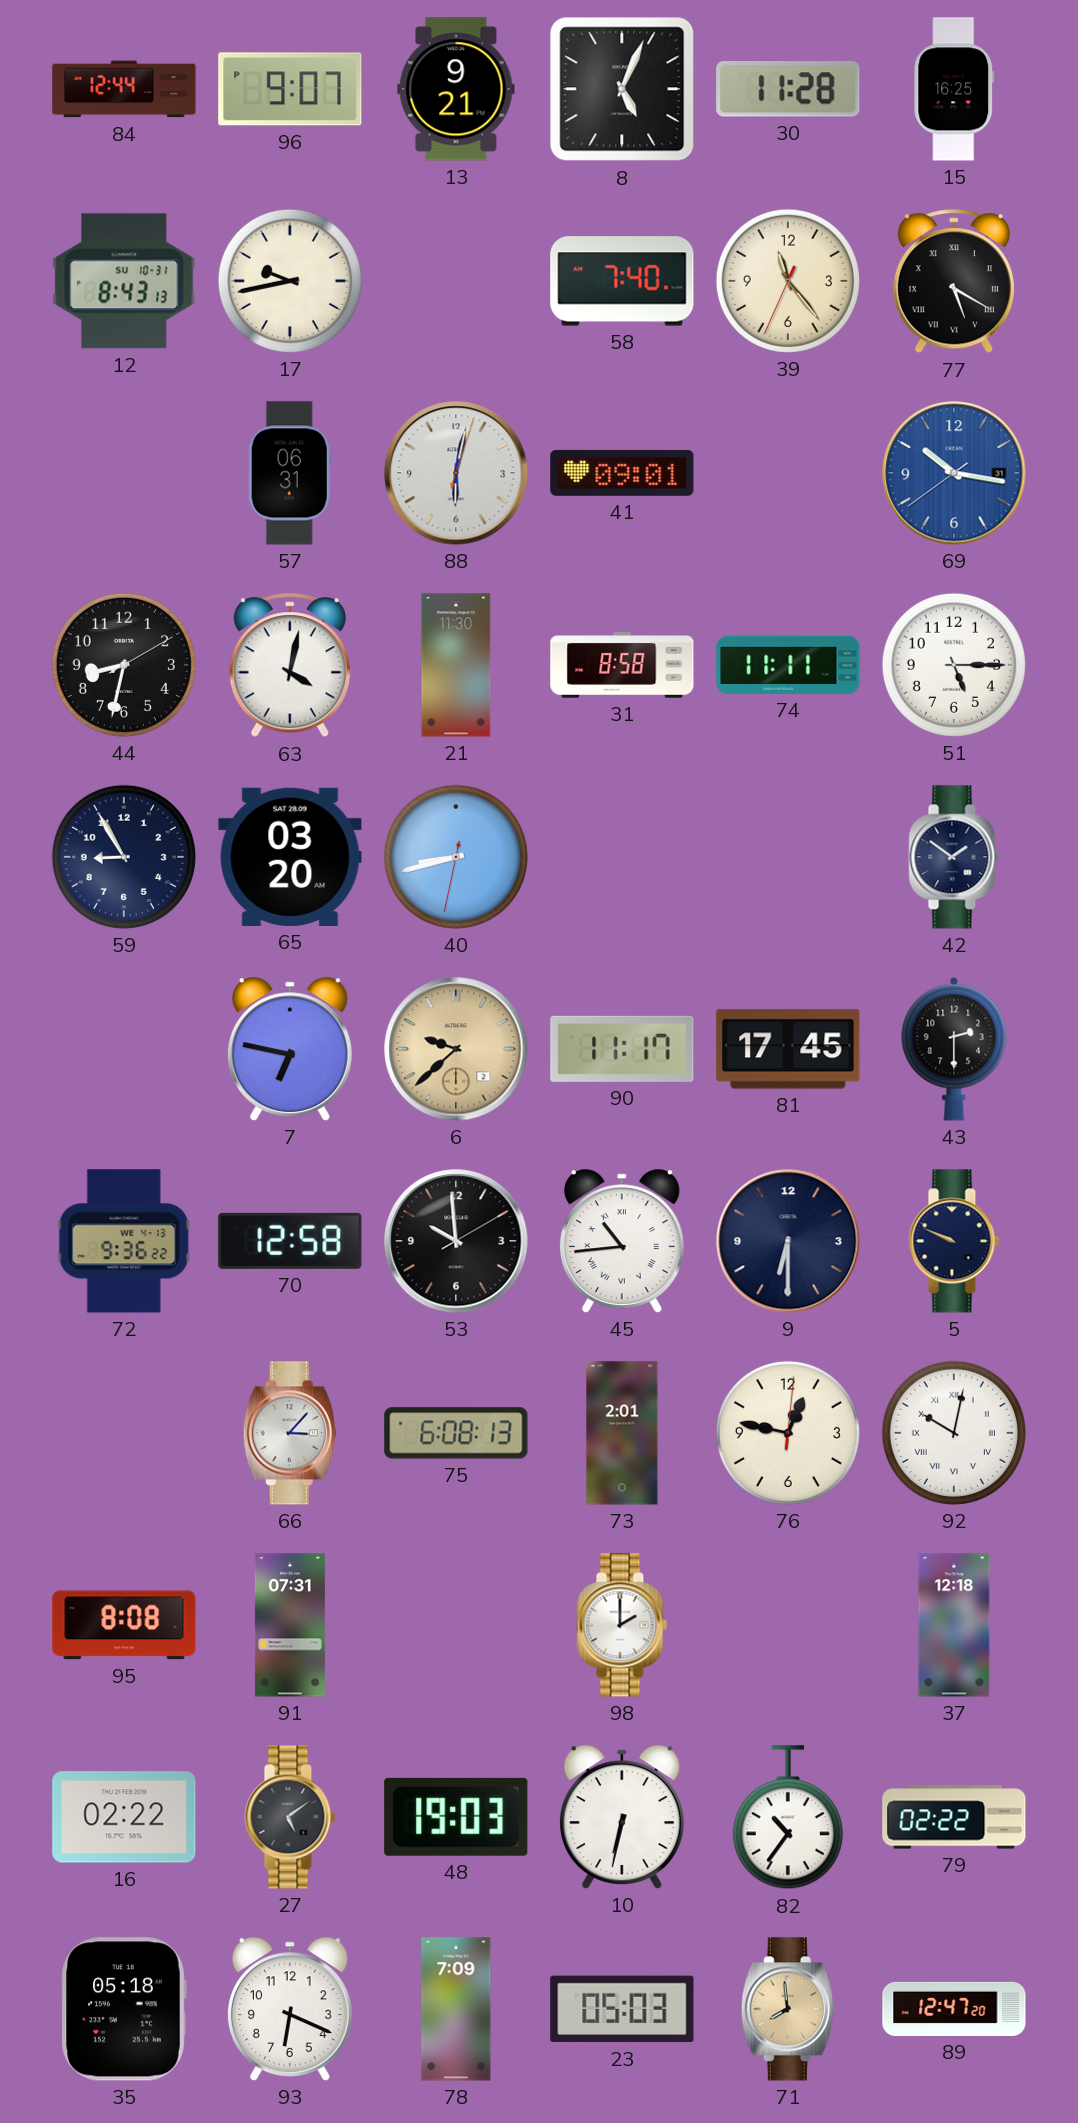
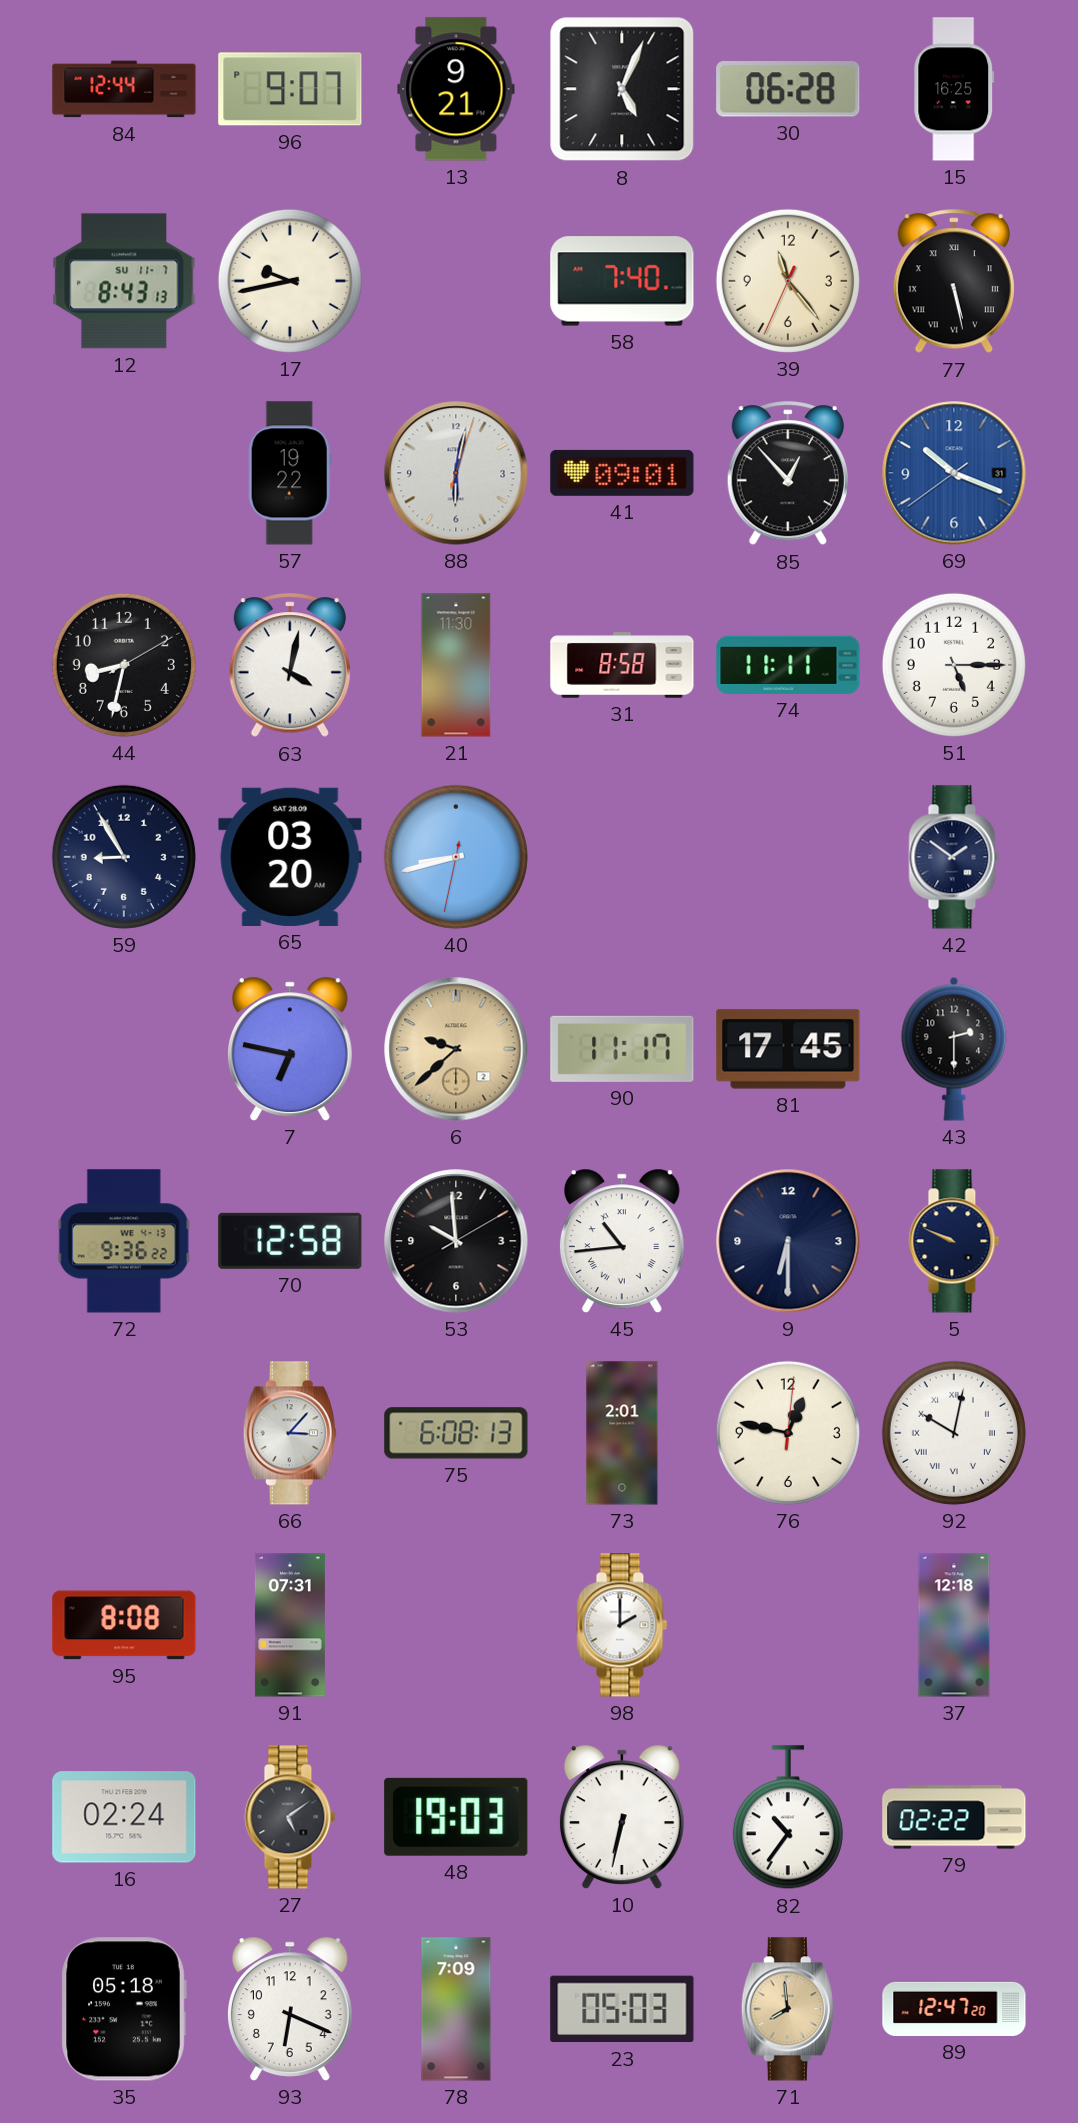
30: 11:28 -> 06:28 (788, 90)
12 date: SU 10-31 -> SU 11-7 (124, 281)
77: 5:20 -> 5:28 (954, 282)
57: 06:31 -> 19:22 (290, 473)
85: none -> 12:53 (788, 474)
69: 10:16 -> 10:18 (954, 473)
16: 02:22 -> 02:24 (124, 1817)
